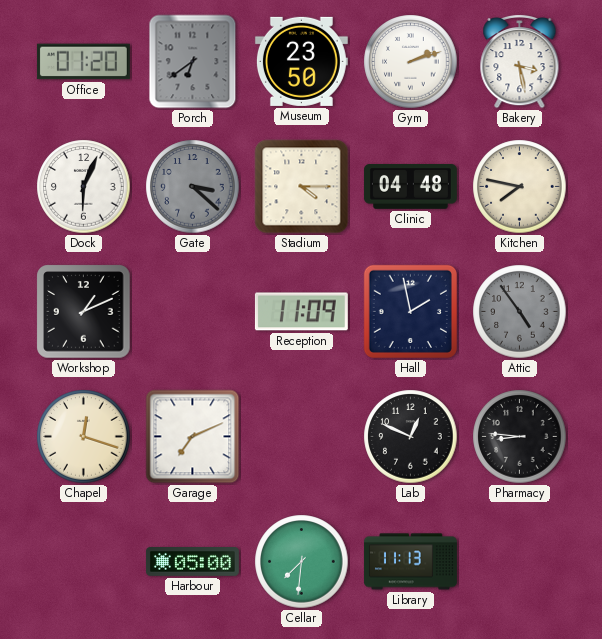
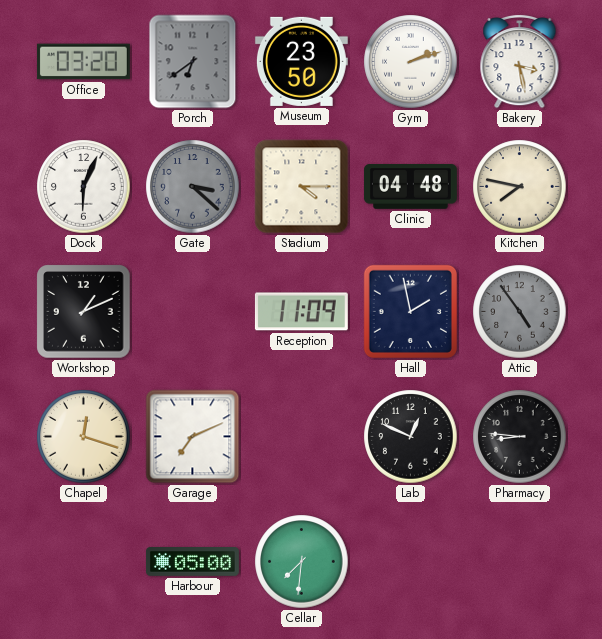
Office: 01:20 -> 03:20 (83, 62)
Library: 11:13 -> none (410, 562)
